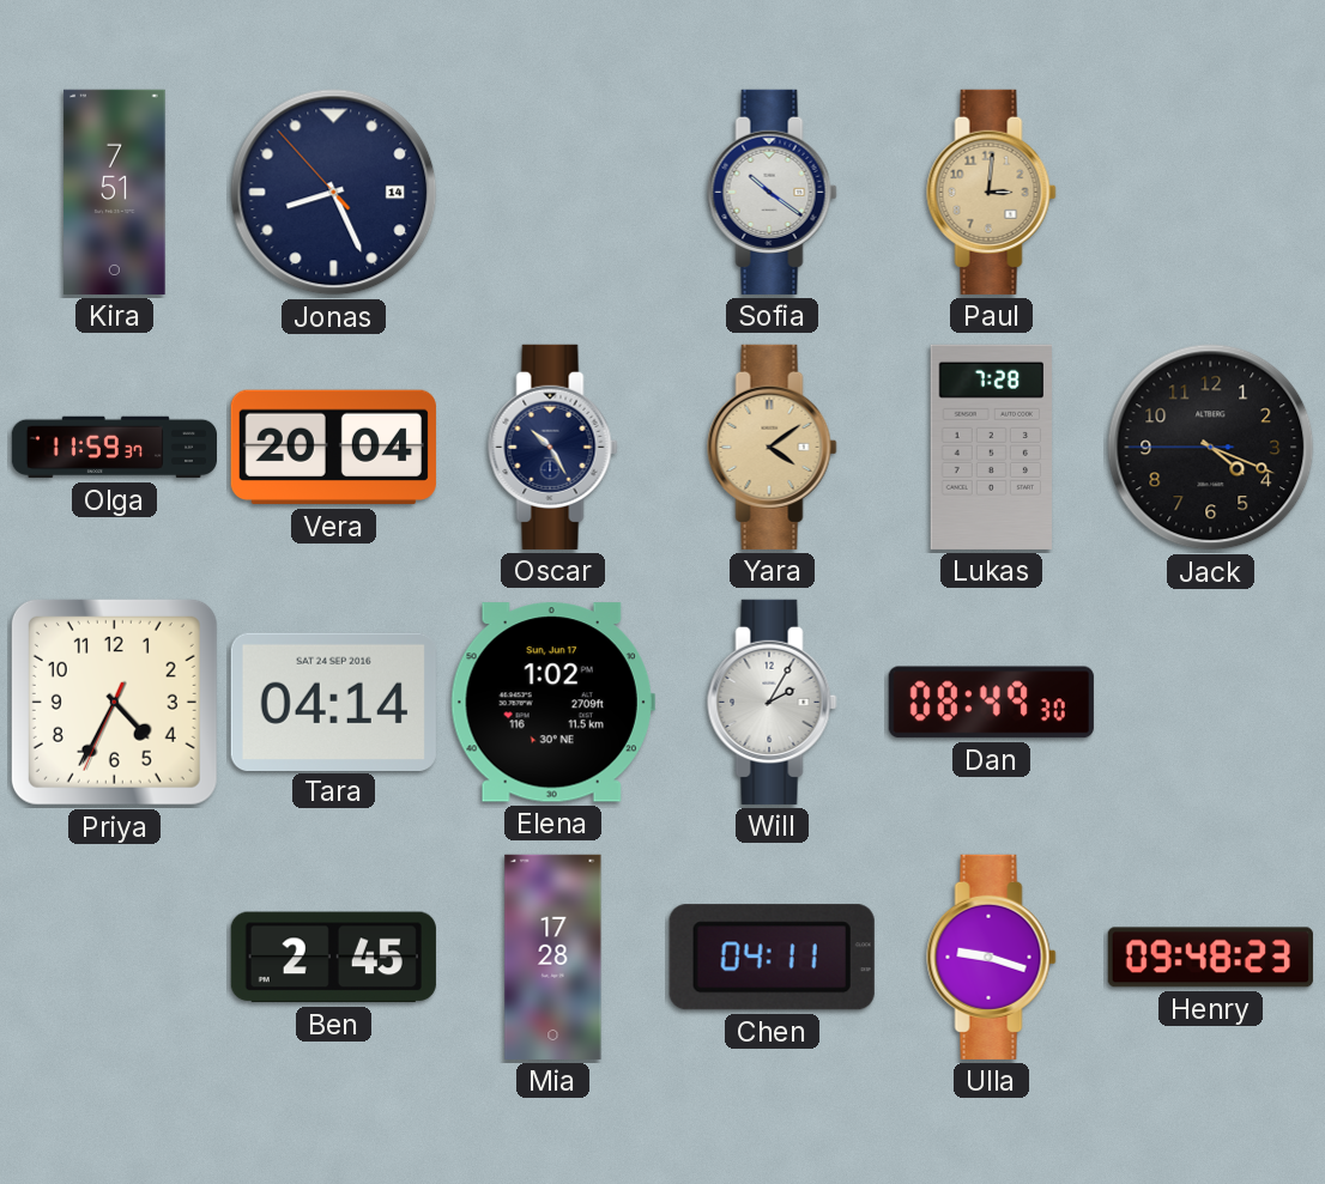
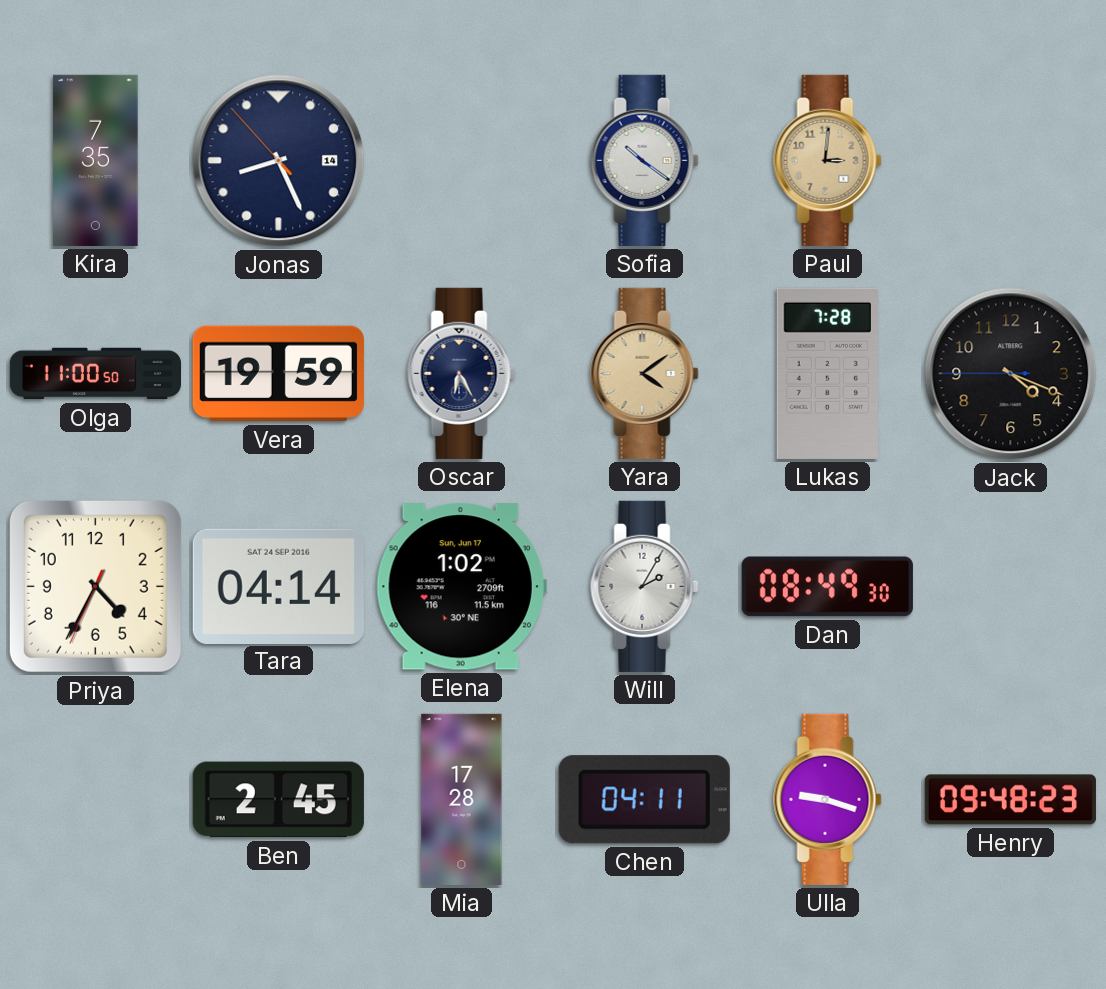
Kira: 7:51 -> 7:35 (96, 160)
Olga: 11:59 -> 11:00 (95, 374)
Vera: 20:04 -> 19:59 (278, 374)
Oscar: 10:25 -> 6:25 (462, 373)
